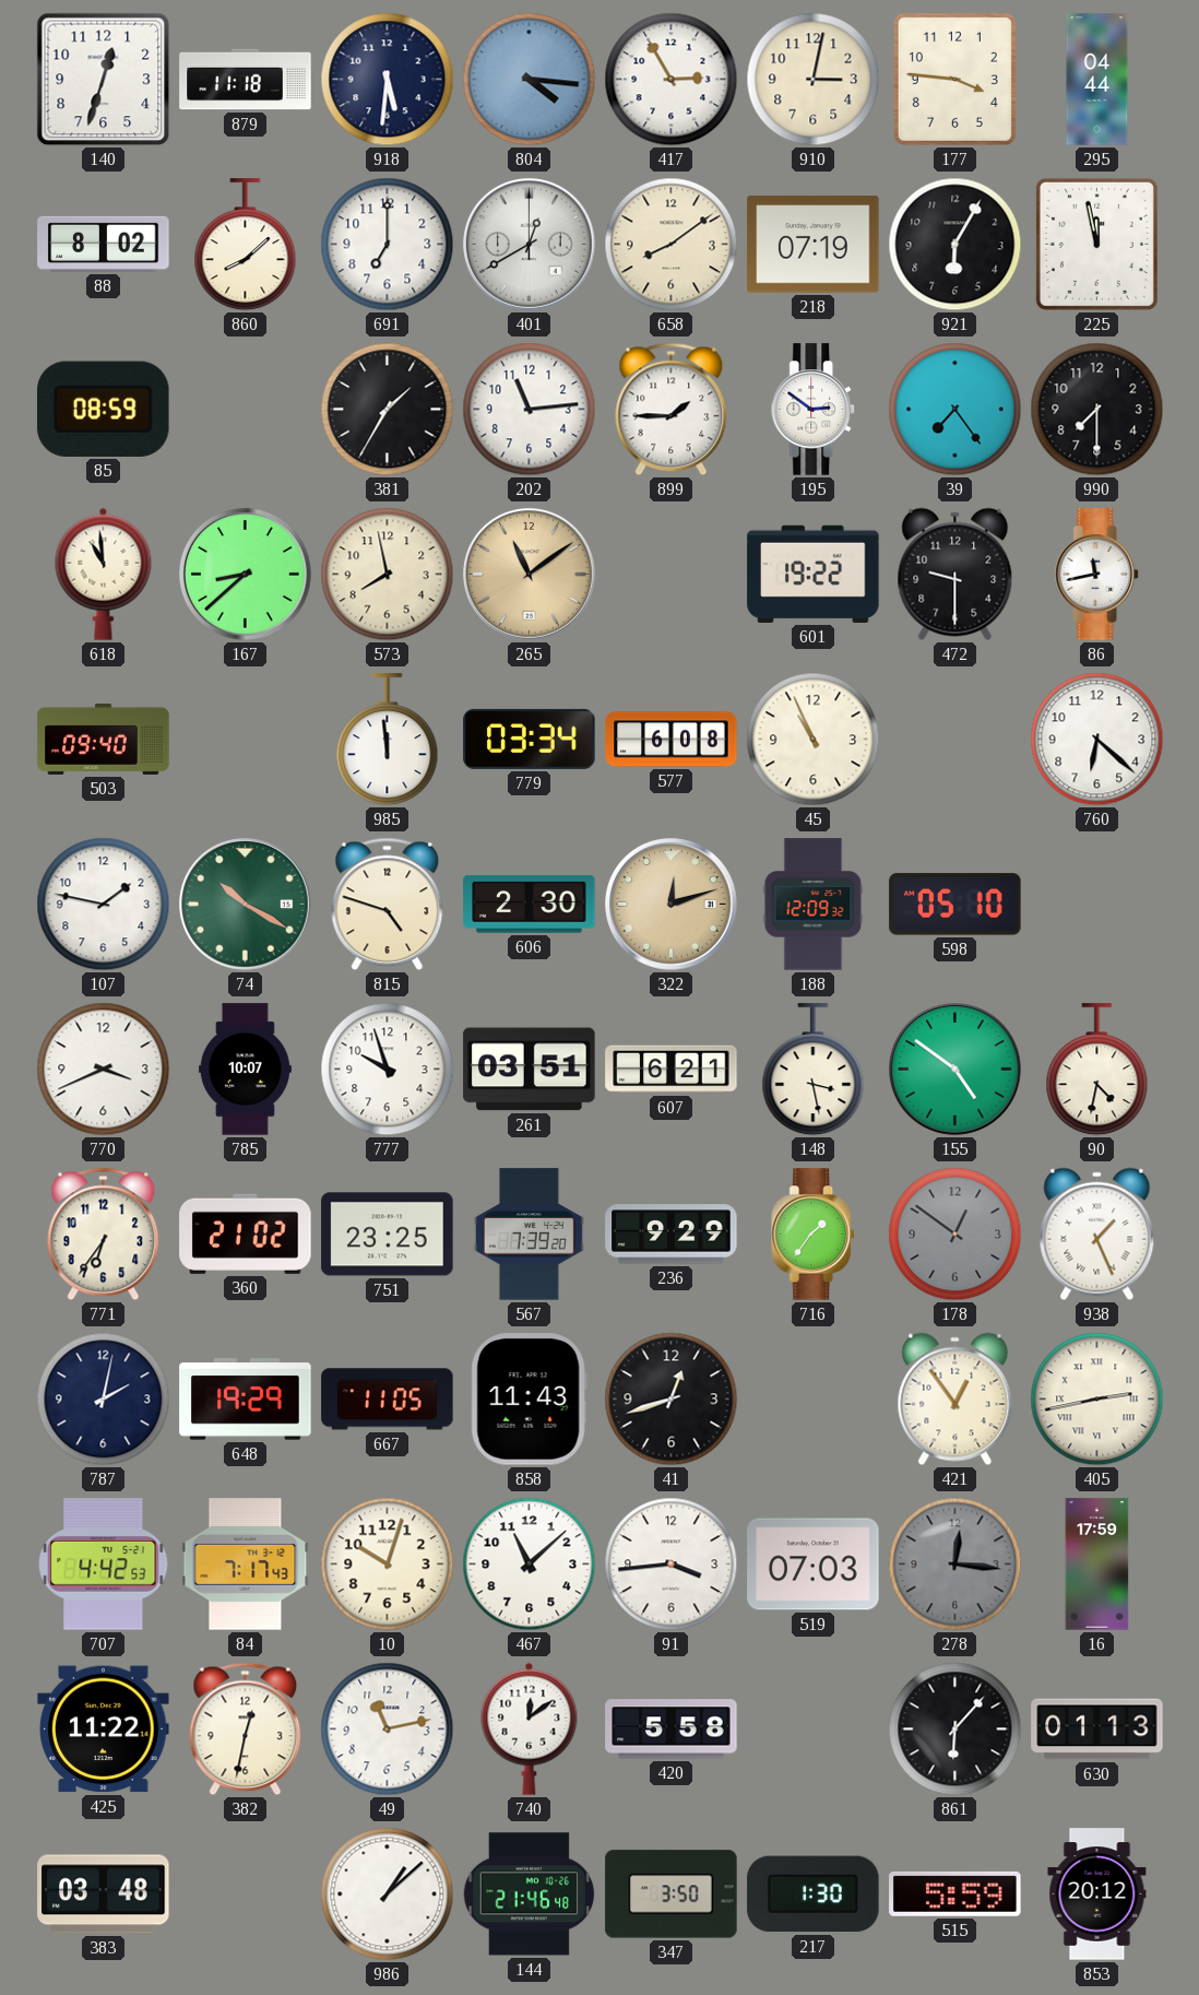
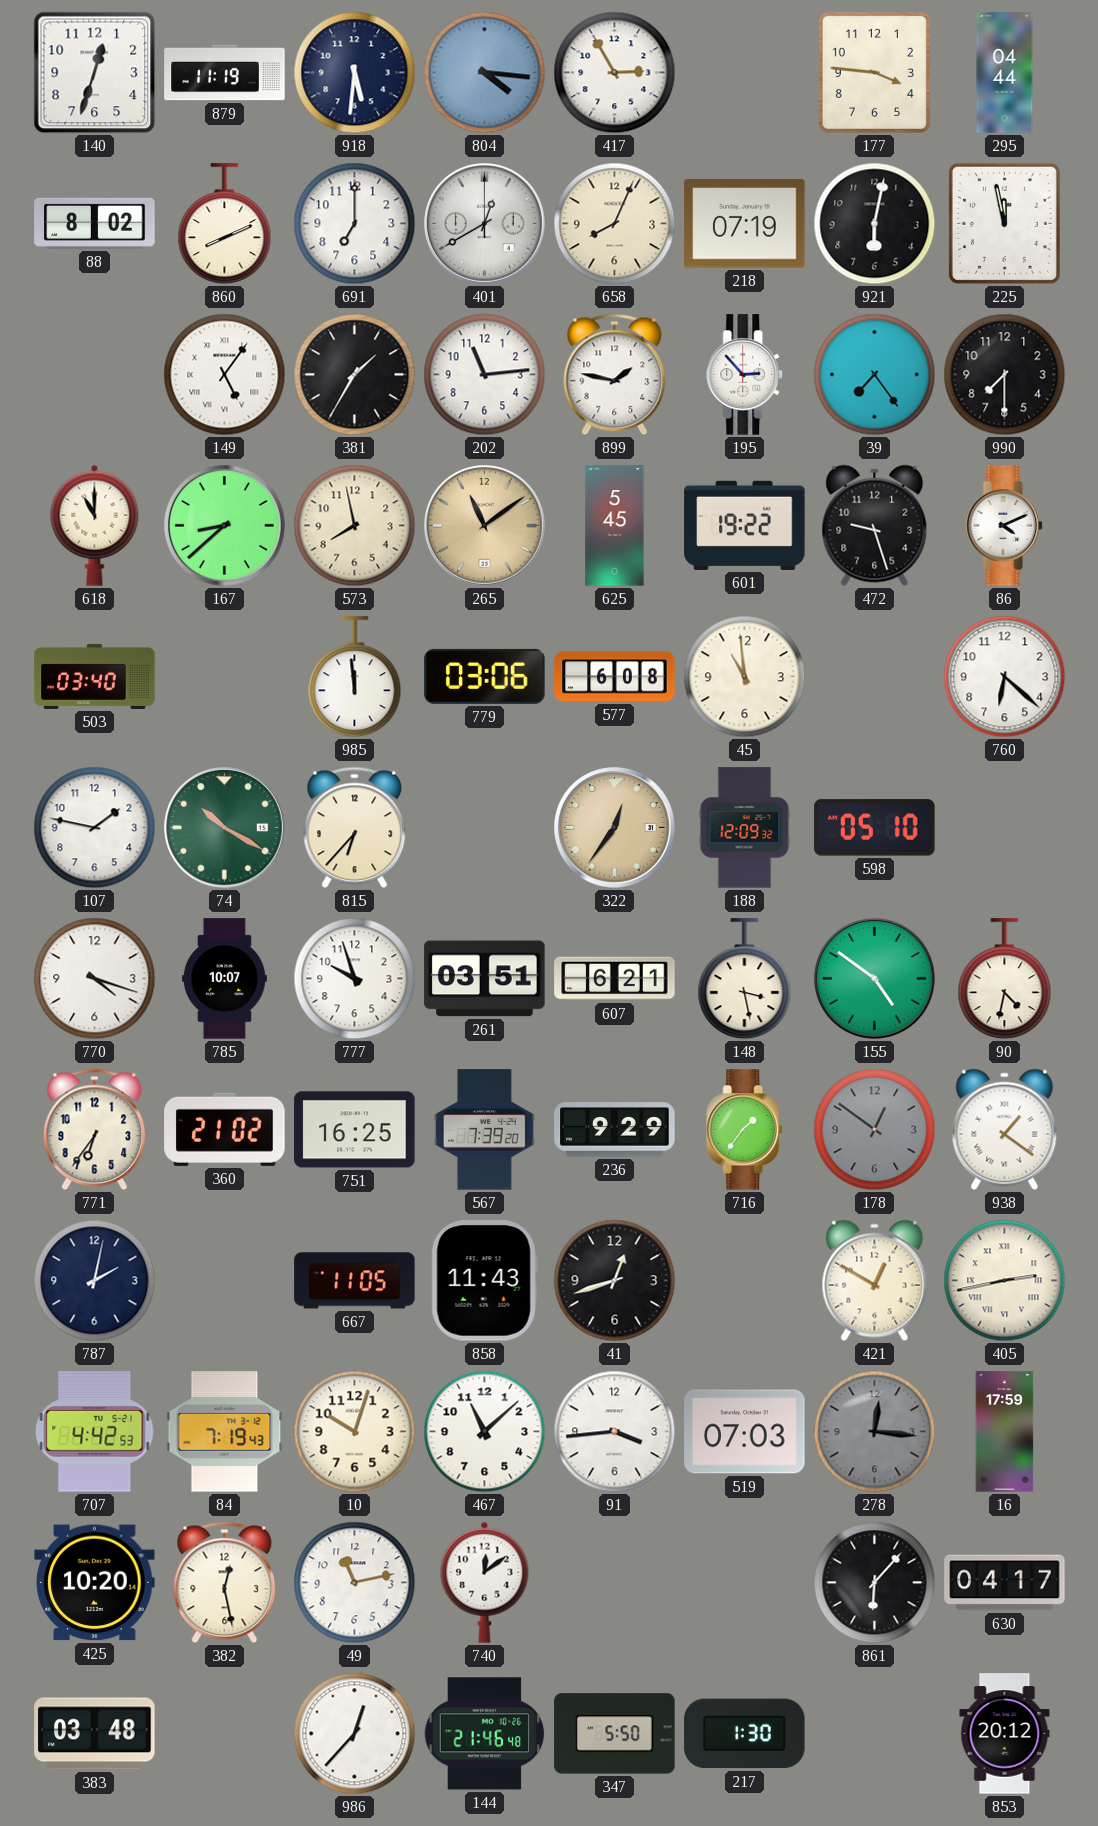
879: 11:18 -> 11:19 (225, 73)
910: 3:02 -> none (814, 80)
860: 8:08 -> 8:11 (225, 224)
658: 8:09 -> 8:04 (615, 224)
921: 6:05 -> 6:02 (875, 224)
85: 08:59 -> none (104, 409)
149: none -> 5:06 (225, 375)
899: 1:45 -> 1:47 (615, 375)
195: 2:51 -> 2:53 (745, 375)
618: 10:59 -> 11:00 (95, 525)
625: none -> 5:45 (615, 526)
472: 9:30 -> 9:27 (875, 526)
86: 11:43 -> 4:11 (1005, 526)
503: 09:40 -> 03:40 (95, 676)
779: 03:34 -> 03:06 (485, 676)
45: 10:56 -> 10:59 (745, 677)
815: 4:48 -> 6:37 (355, 828)
606: 2:30 -> none (530, 905)
322: 12:12 -> 12:36 (615, 828)
770: 3:41 -> 4:18 (95, 979)
751: 23:25 -> 16:25 (355, 1130)
938: 1:26 -> 1:21 (1005, 1130)
648: 19:29 -> none (246, 1400)
421: 12:54 -> 12:50 (875, 1281)
84: 7:17 -> 7:19 (225, 1432)
425: 11:22 -> 10:20 (95, 1583)
382: 12:32 -> 12:28 (225, 1583)
420: 5:58 -> none (672, 1730)
630: 01:13 -> 04:17 (1005, 1583)
986: 1:08 -> 12:37 (355, 1734)
347: 3:50 -> 5:50 (615, 1734)
515: 5:59 -> none (955, 1893)
